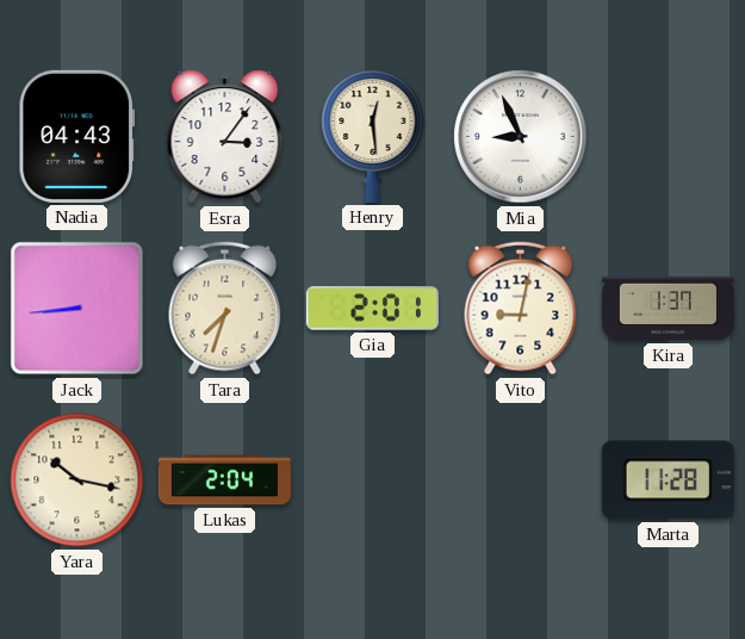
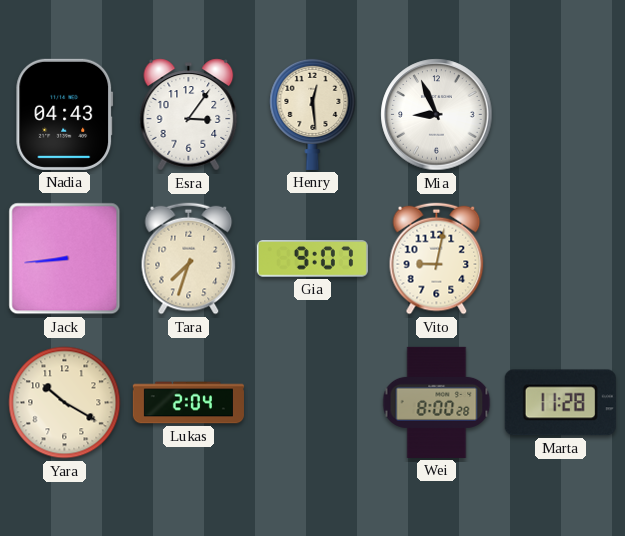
Gia: 2:01 -> 9:07 (312, 259)
Kira: 1:37 -> none (668, 309)
Yara: 10:17 -> 10:20 (65, 403)
Wei: none -> 8:00 (437, 402)
